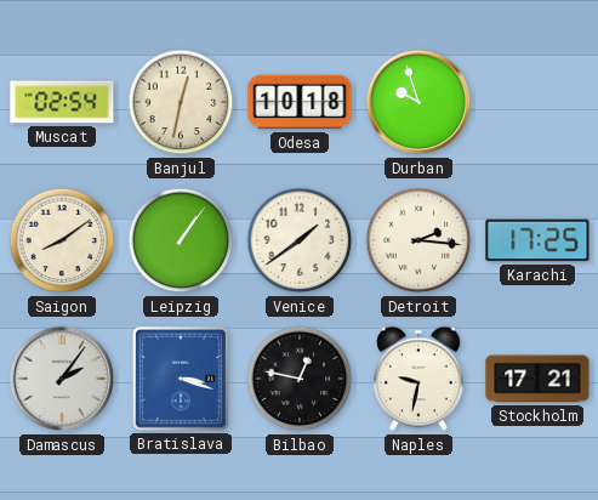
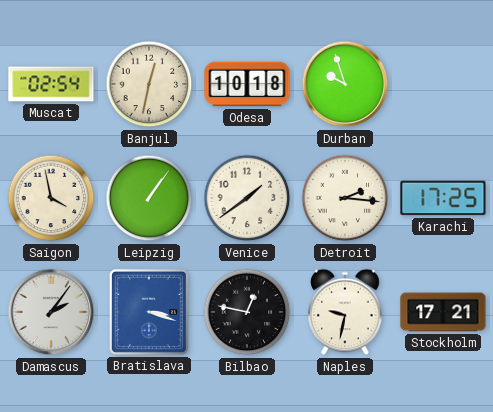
Saigon: 8:09 -> 3:58 (51, 198)
